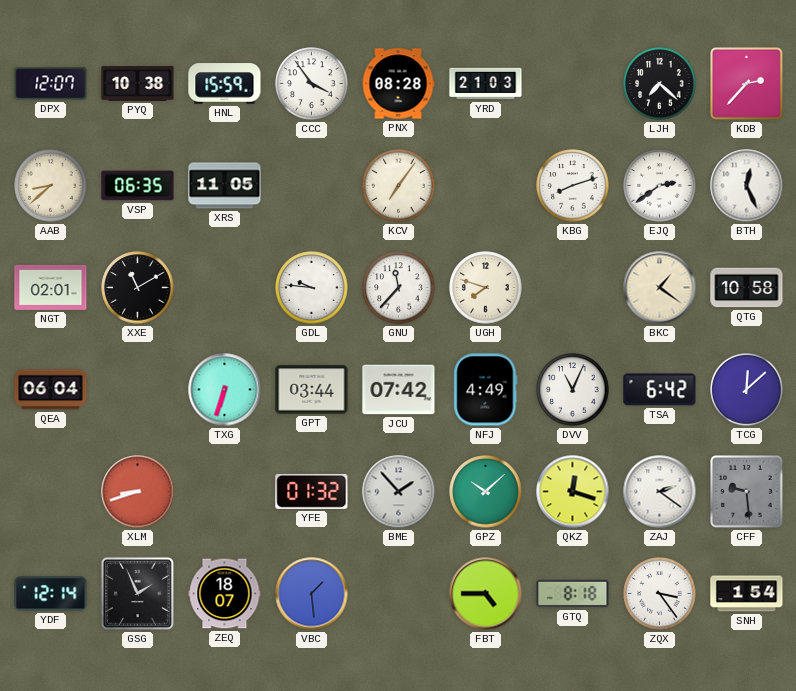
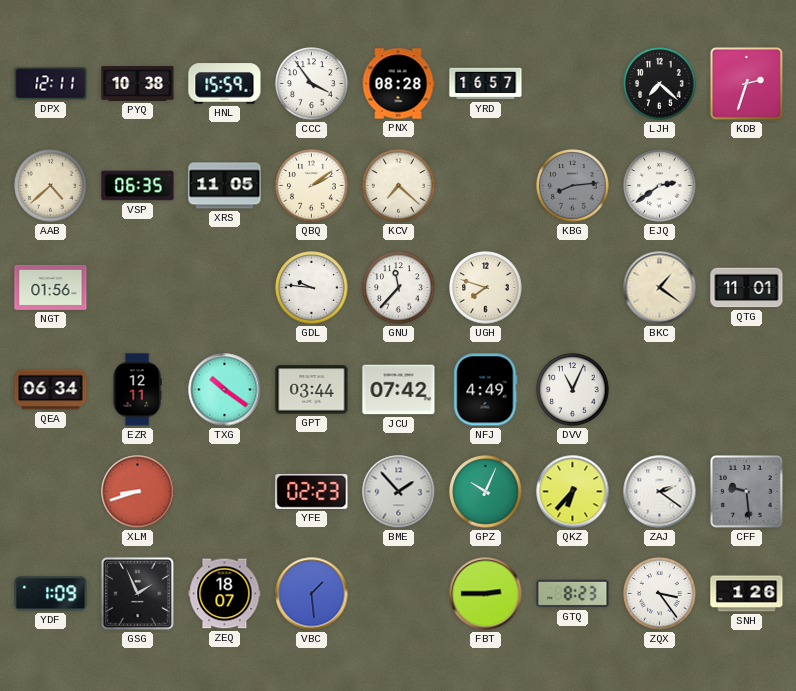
DPX: 12:07 -> 12:11 (51, 84)
YRD: 21:03 -> 16:57 (486, 84)
KDB: 2:37 -> 2:33 (746, 83)
AAB: 8:38 -> 4:38 (51, 186)
QBQ: none -> 2:09 (312, 186)
KCV: 7:06 -> 7:22 (399, 186)
KBG: 8:12 -> 8:14 (573, 186)
KBG dial: white -> grey (573, 186)
BTH: 12:26 -> none (747, 186)
NGT: 02:01 -> 01:56 (51, 287)
XXE: 11:10 -> none (138, 288)
QTG: 10:58 -> 11:01 (747, 288)
QEA: 06:04 -> 06:34 (51, 390)
EZR: none -> 12:11 (137, 390)
TXG: 6:33 -> 10:21 (225, 390)
TSA: 6:42 -> none (660, 390)
TCG: 12:08 -> none (747, 390)
YFE: 01:32 -> 02:23 (312, 491)
GPZ: 10:08 -> 10:04 (486, 492)
QKZ: 12:18 -> 6:37 (573, 492)
YDF: 12:14 -> 1:09 (51, 594)
FBT: 4:45 -> 2:45 (486, 594)
GTQ: 8:18 -> 8:23 (573, 594)
SNH: 1:54 -> 1:26 (747, 594)
